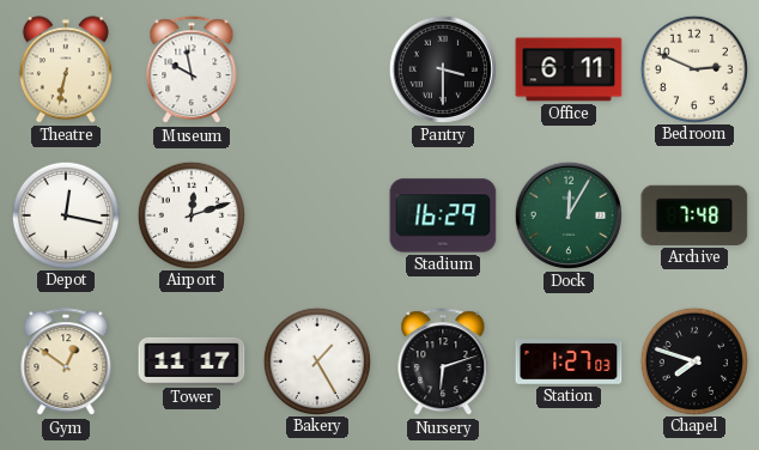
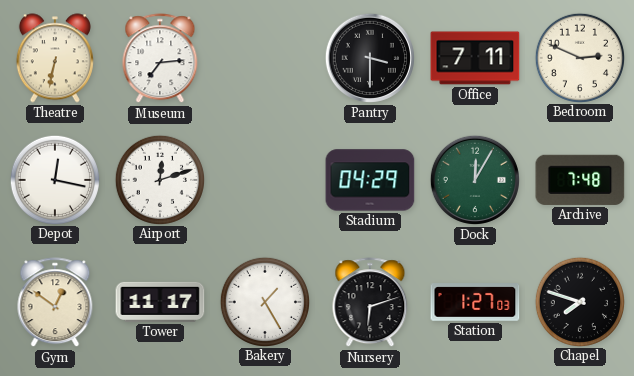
Museum: 9:58 -> 7:14 (160, 59)
Office: 6:11 -> 7:11 (475, 58)
Stadium: 16:29 -> 04:29 (370, 180)
